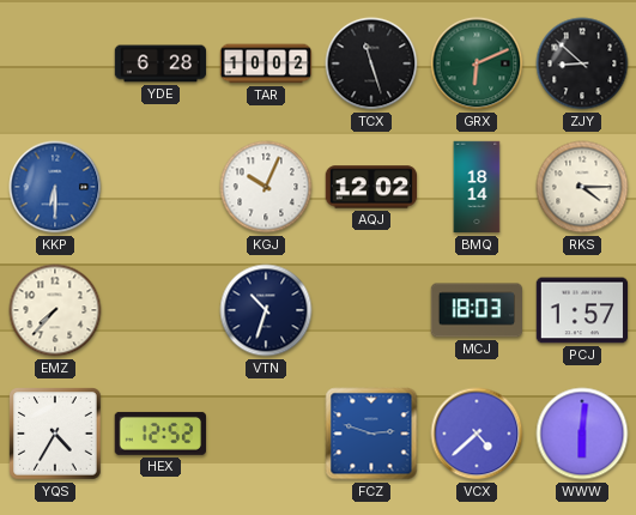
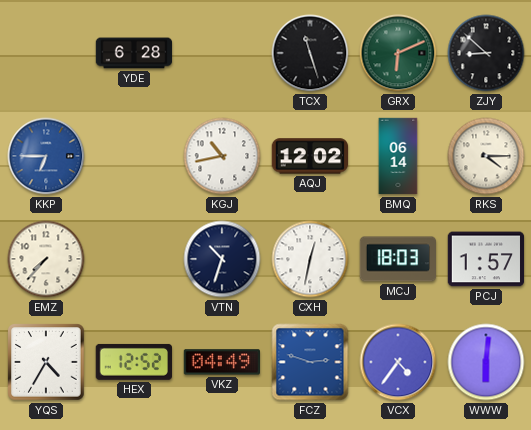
TAR: 10:02 -> none (266, 63)
KKP: 6:30 -> 6:45 (46, 156)
KGJ: 10:04 -> 10:43 (222, 156)
BMQ: 18:14 -> 06:14 (398, 156)
CXH: none -> 12:32 (310, 259)
VKZ: none -> 04:49 (221, 362)
VCX: 4:38 -> 4:36 (398, 362)
